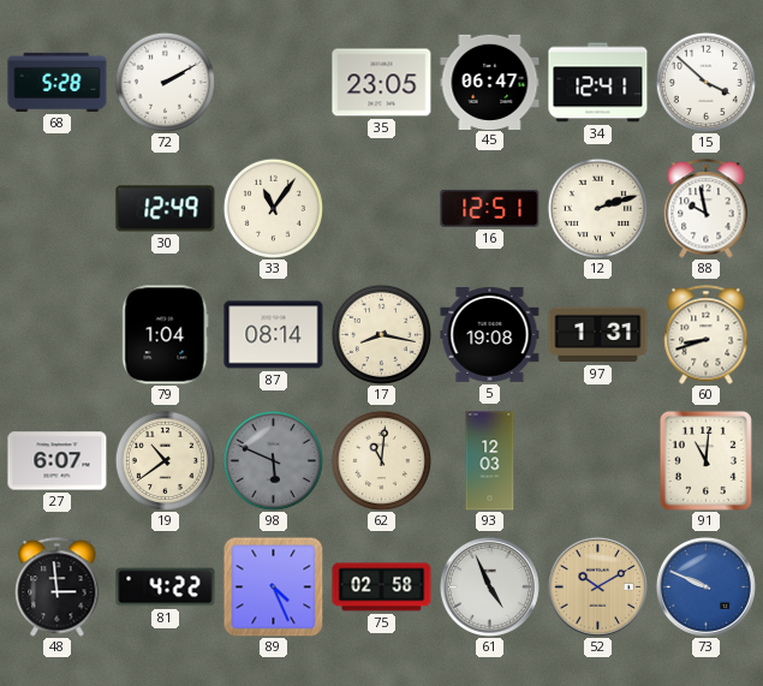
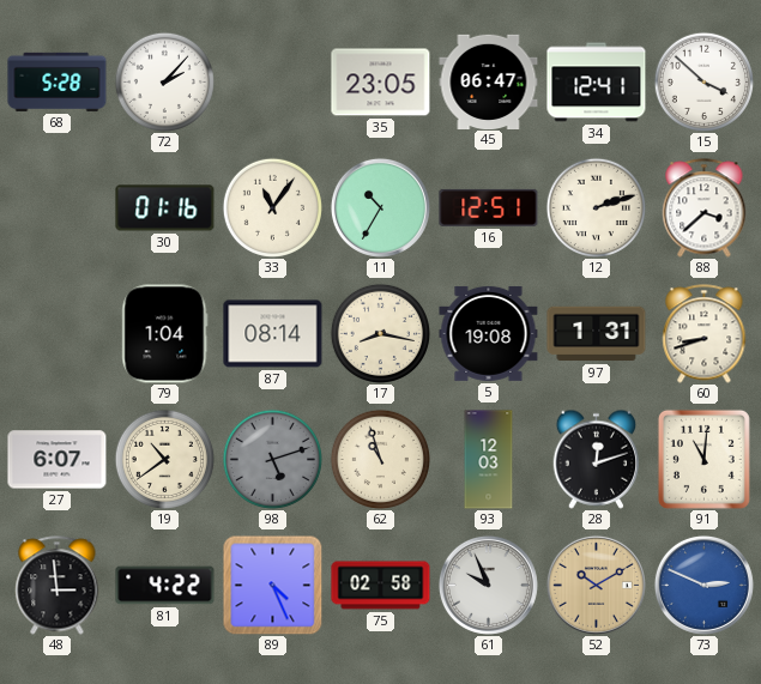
72: 2:10 -> 2:07 (164, 81)
30: 12:49 -> 01:16 (165, 208)
11: none -> 10:35 (380, 207)
88: 9:58 -> 3:38 (705, 208)
98: 5:49 -> 5:12 (272, 459)
62: 11:01 -> 10:57 (380, 459)
28: none -> 12:12 (597, 459)
61: 4:56 -> 9:56 (488, 585)
73: 9:49 -> 2:49 (703, 585)
